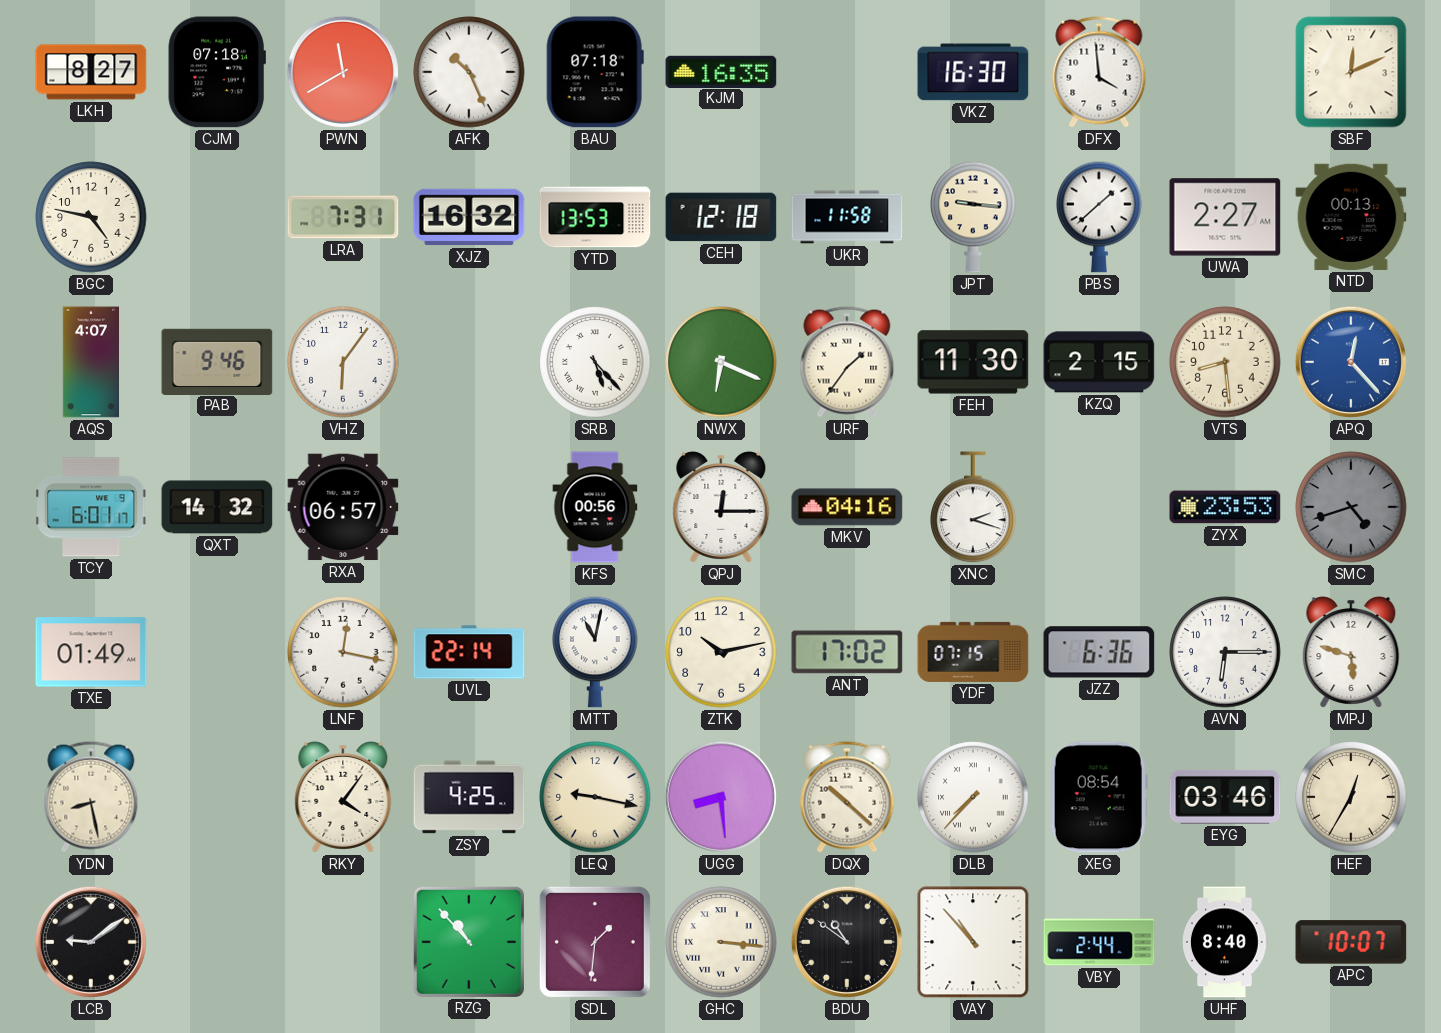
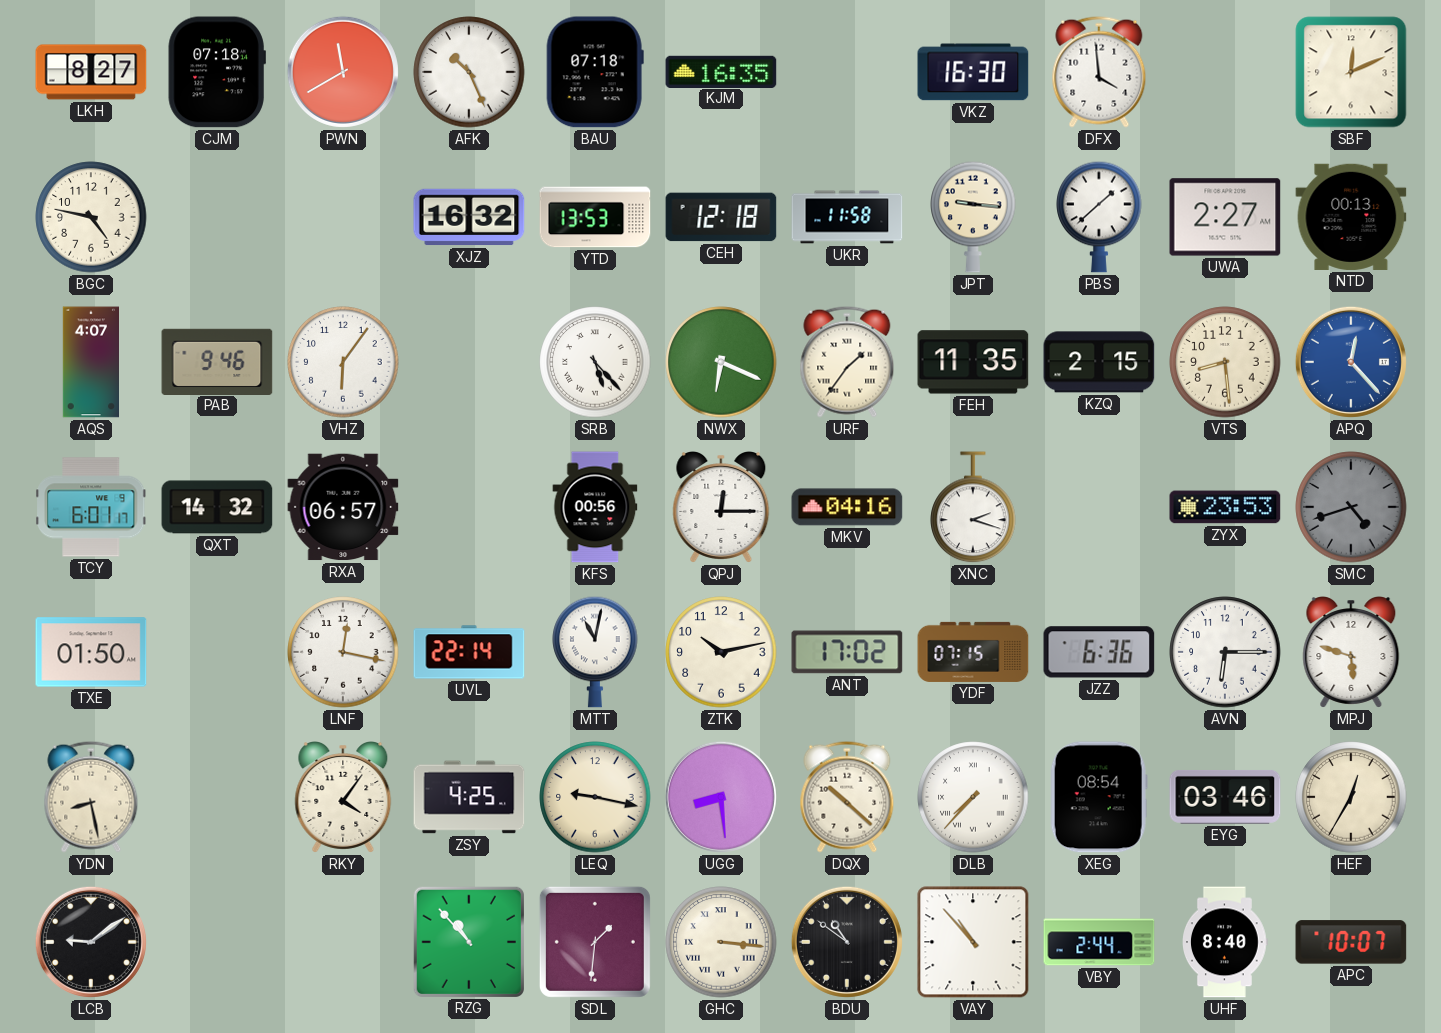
LRA: 7:31 -> none (343, 217)
FEH: 11:30 -> 11:35 (973, 362)
TXE: 01:49 -> 01:50 (91, 652)
